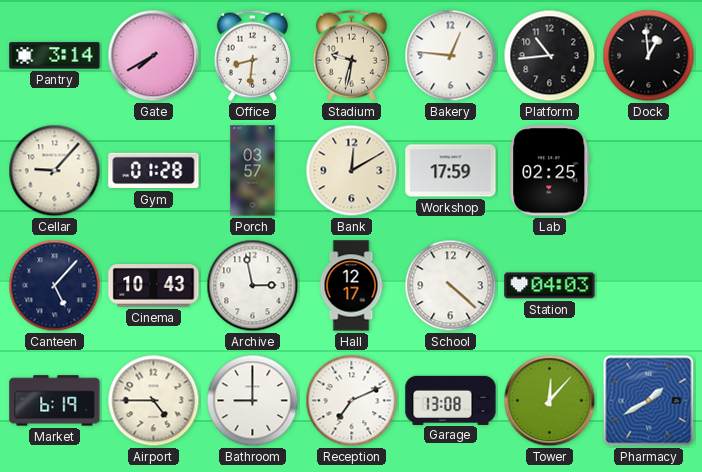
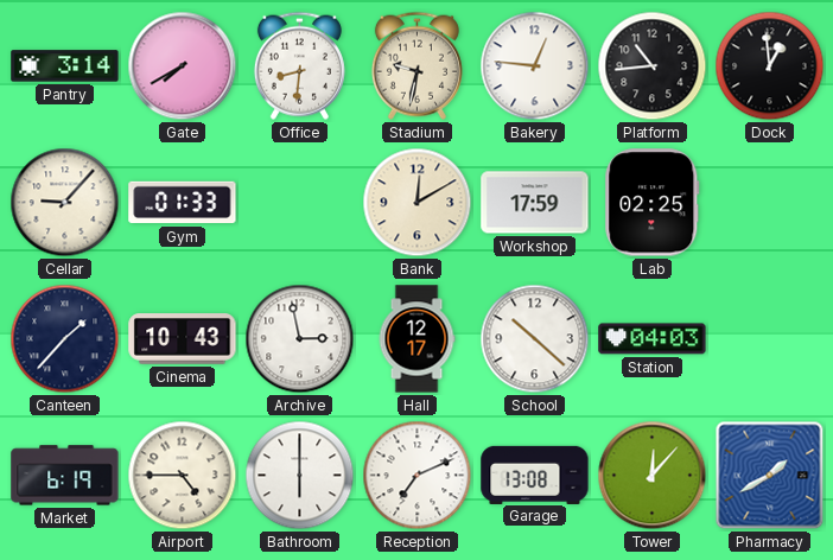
Gym: 01:28 -> 01:33 (183, 203)
Porch: 03:57 -> none (253, 171)
Canteen: 5:07 -> 1:37 (65, 339)
School: 4:22 -> 10:22 (535, 339)
Bathroom: 9:00 -> 6:00 (300, 476)
